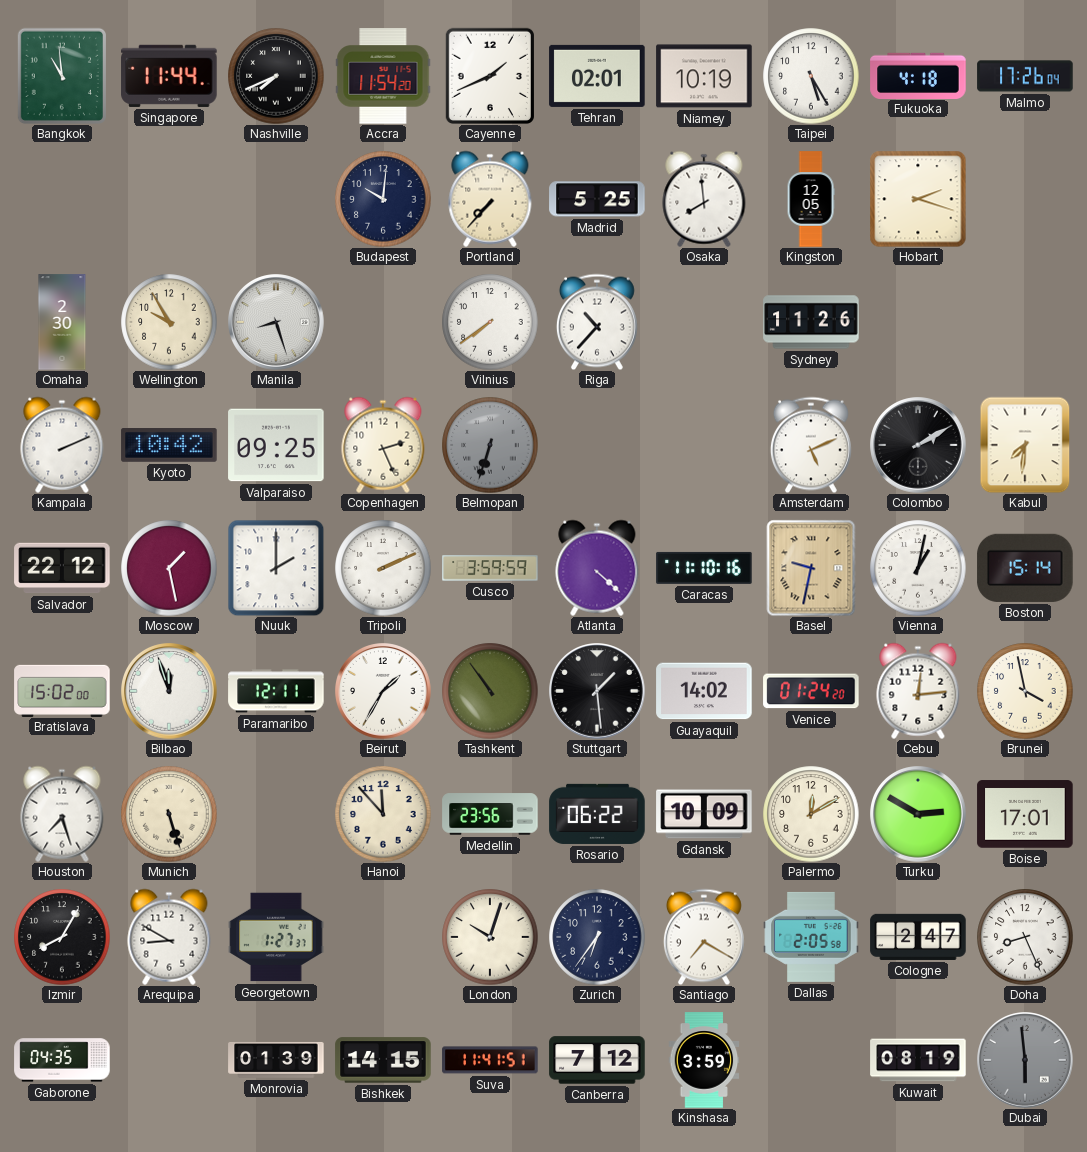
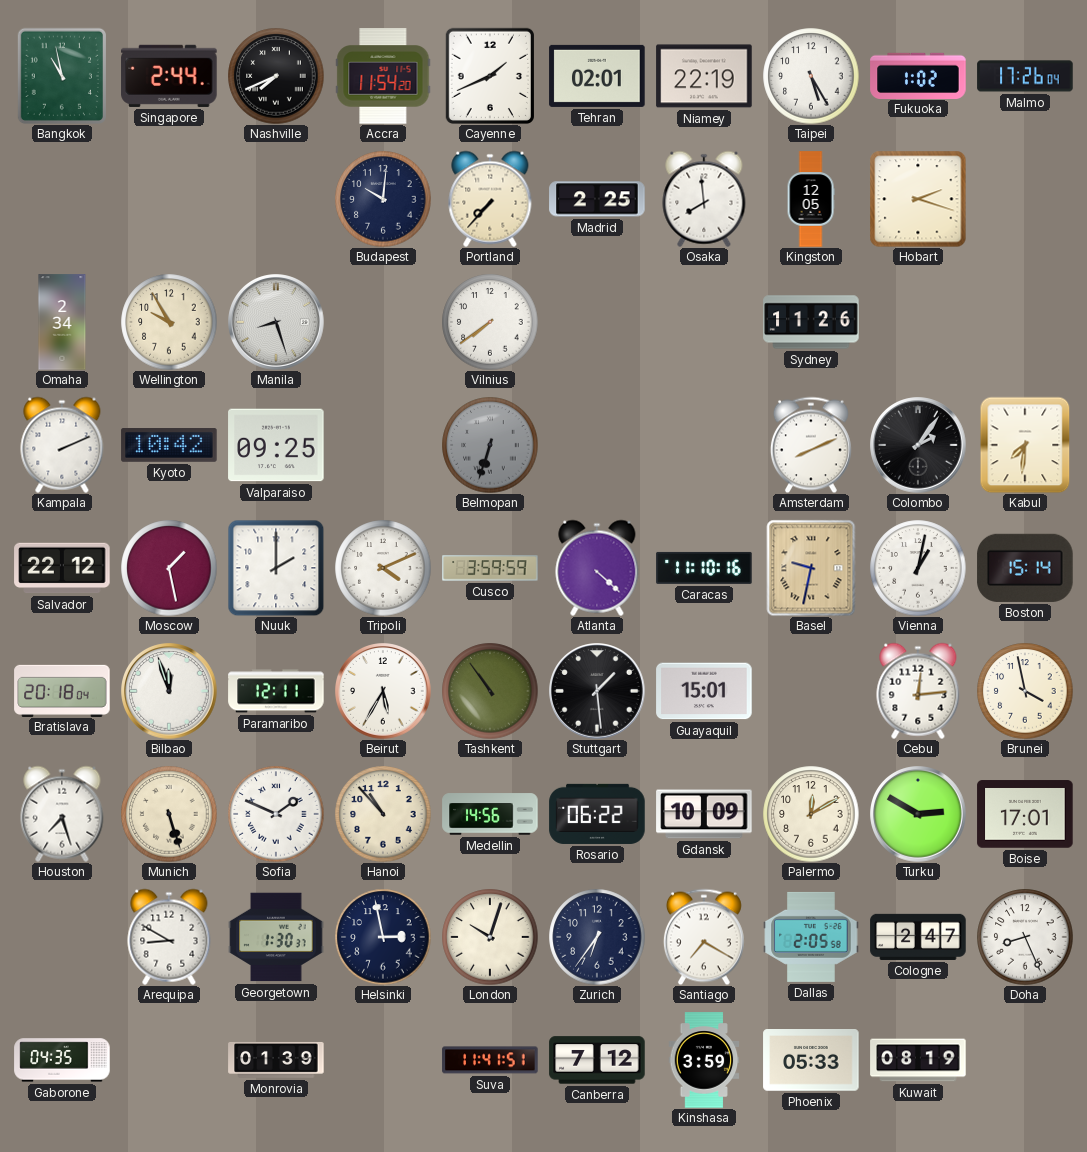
Bangkok: 10:59 -> 10:58 (62, 75)
Singapore: 11:44 -> 2:44 (169, 76)
Niamey: 10:19 -> 22:19 (704, 76)
Fukuoka: 4:18 -> 1:02 (918, 75)
Madrid: 5:25 -> 2:25 (597, 199)
Omaha: 2:30 -> 2:34 (62, 322)
Riga: 10:37 -> none (597, 322)
Copenhagen: 2:26 -> none (383, 445)
Amsterdam: 5:11 -> 8:11 (811, 445)
Colombo: 2:10 -> 2:06 (918, 445)
Tripoli: 2:11 -> 4:11 (383, 568)
Bratislava: 15:02 -> 20:18 (62, 690)
Beirut: 1:35 -> 5:35 (383, 691)
Guayaquil: 14:02 -> 15:01 (704, 691)
Venice: 01:24 -> none (811, 691)
Sofia: none -> 1:49 (276, 814)
Hanoi: 11:53 -> 10:53 (383, 814)
Medellin: 23:56 -> 14:56 (490, 814)
Izmir: 8:05 -> none (62, 937)
Georgetown: 1:27 -> 1:30 (276, 937)
Helsinki: none -> 2:58 (383, 937)
Bishkek: 14:15 -> none (383, 1060)
Phoenix: none -> 05:33 (811, 1060)
Dubai: 5:59 -> none (1025, 1060)
